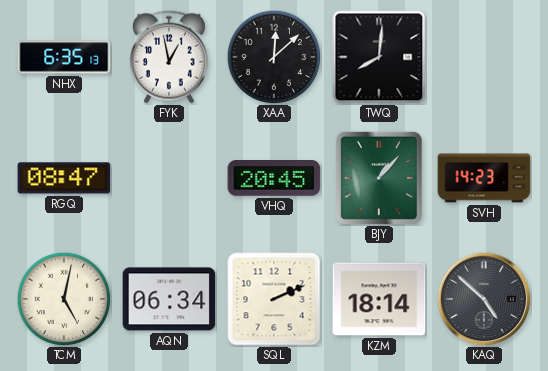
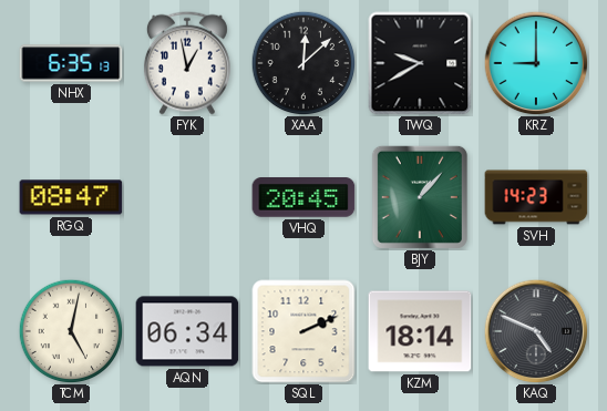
TWQ: 8:01 -> 9:40 (420, 63)
KRZ: none -> 9:00 (536, 63)
KAQ: 4:52 -> 4:49 (536, 331)
